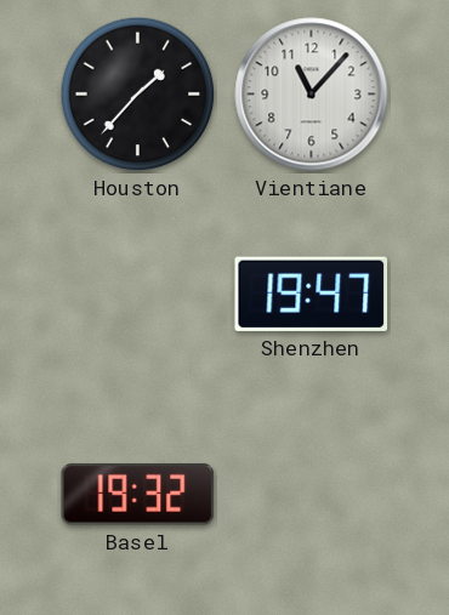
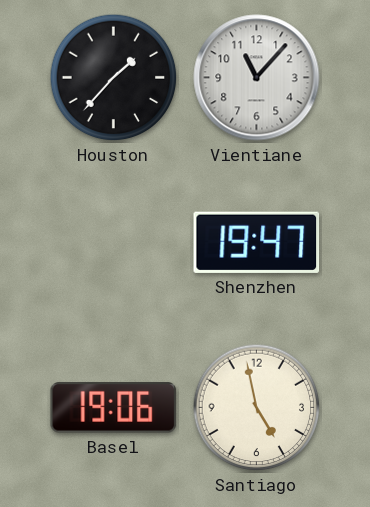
Basel: 19:32 -> 19:06 (114, 408)
Santiago: none -> 4:58 (257, 408)
